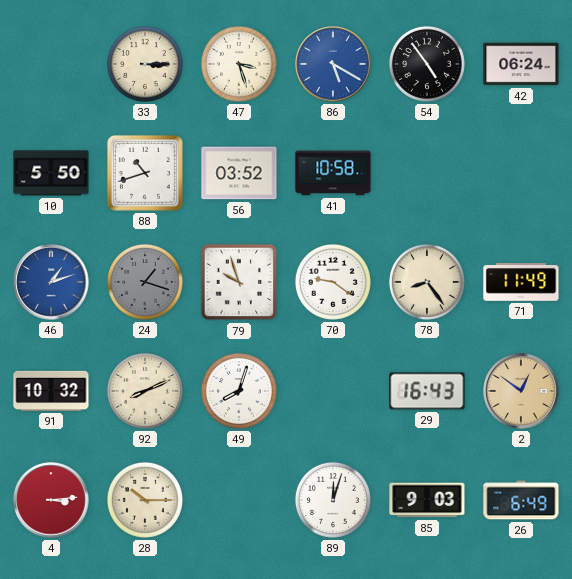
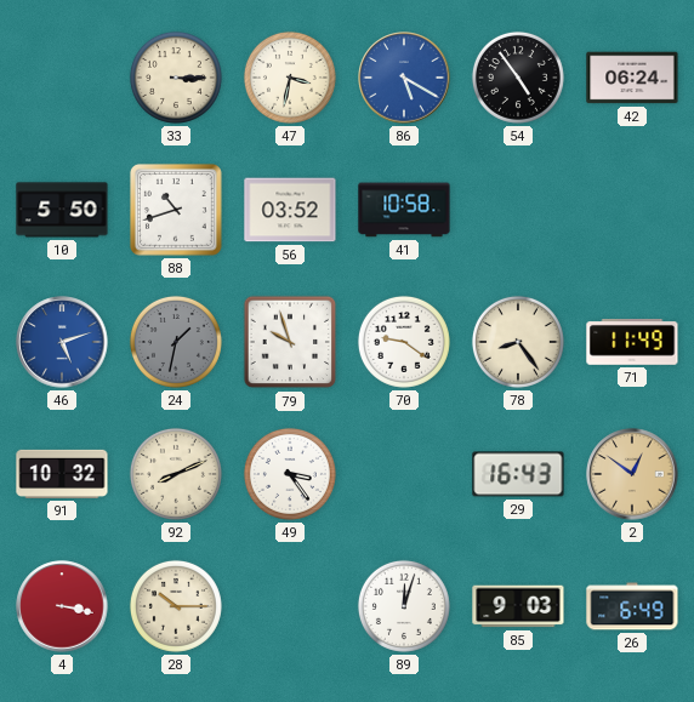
47: 3:27 -> 3:32 (290, 78)
46: 1:12 -> 5:12 (62, 342)
24: 1:18 -> 1:32 (176, 342)
49: 8:03 -> 3:24 (290, 474)
4: 3:14 -> 3:17 (62, 606)
